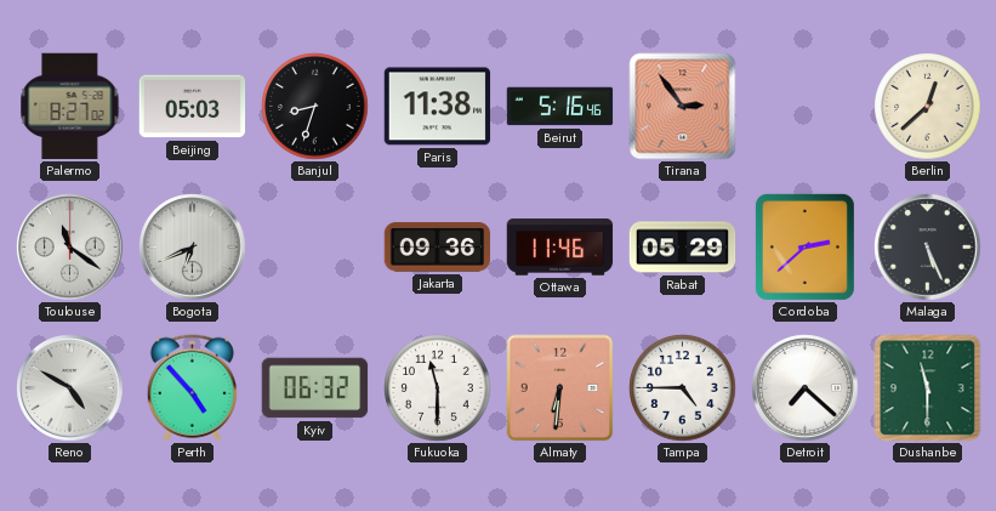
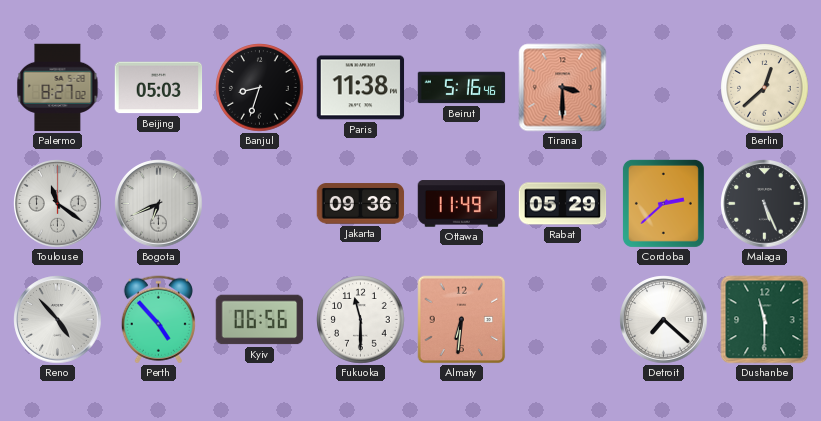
Tirana: 2:54 -> 3:30 (563, 88)
Ottawa: 11:46 -> 11:49 (462, 204)
Reno: 4:50 -> 4:53 (58, 320)
Kyiv: 06:32 -> 06:56 (260, 320)
Tampa: 4:45 -> none (683, 388)
